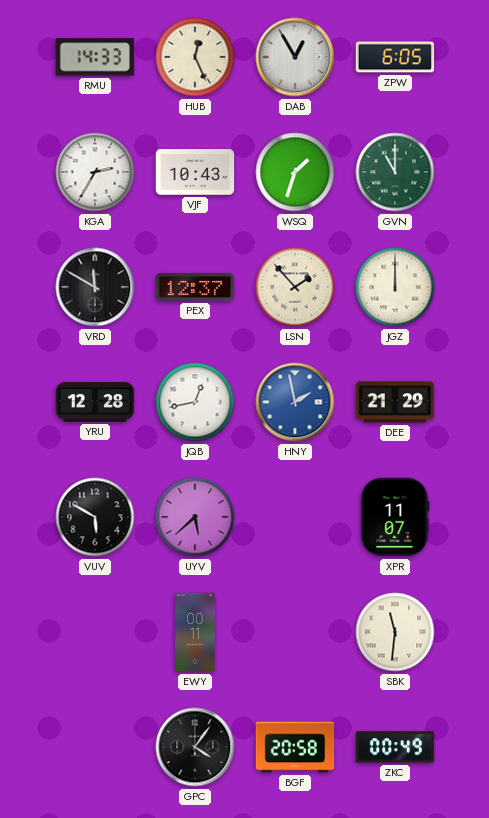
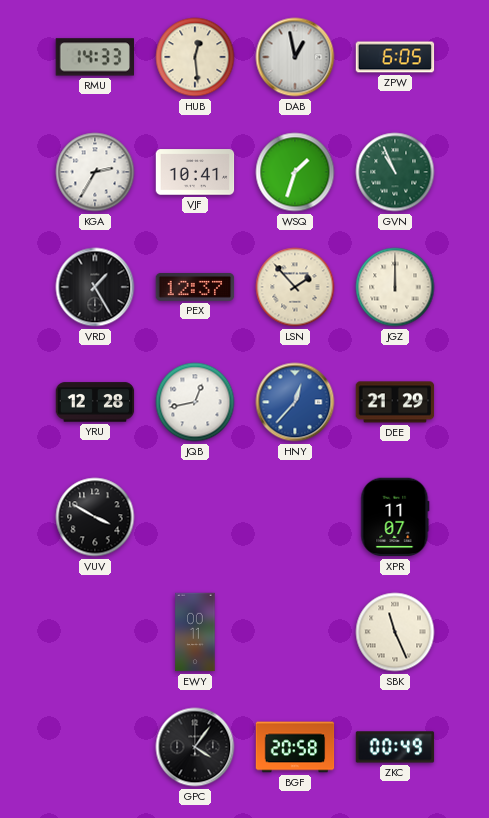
HUB: 12:26 -> 12:29 (195, 57)
DAB: 12:55 -> 12:58 (295, 57)
VJF: 10:43 -> 10:41 (195, 172)
GVN: 11:00 -> 10:56 (395, 172)
VRD: 11:50 -> 1:25 (95, 287)
HNY: 1:58 -> 12:37 (295, 402)
VUV: 5:50 -> 3:50 (95, 517)
UYV: 5:38 -> none (195, 517)
SBK: 11:31 -> 11:26 (395, 632)
